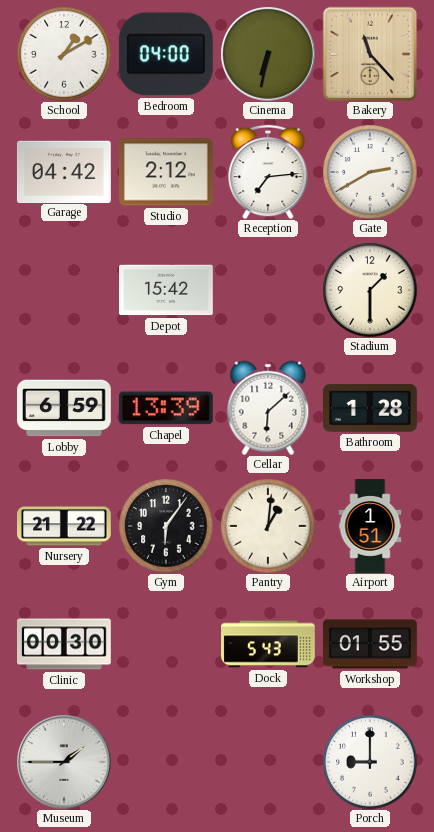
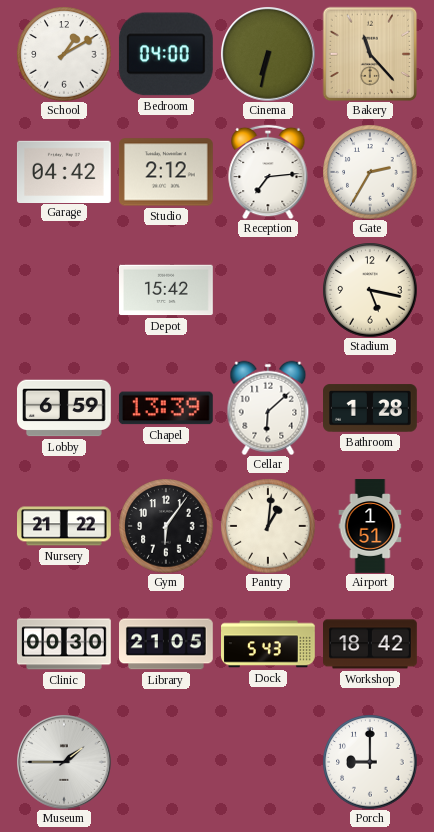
Gate: 2:40 -> 2:35 (370, 172)
Stadium: 1:30 -> 5:17 (370, 290)
Library: none -> 21:05 (167, 644)
Workshop: 01:55 -> 18:42 (371, 644)
